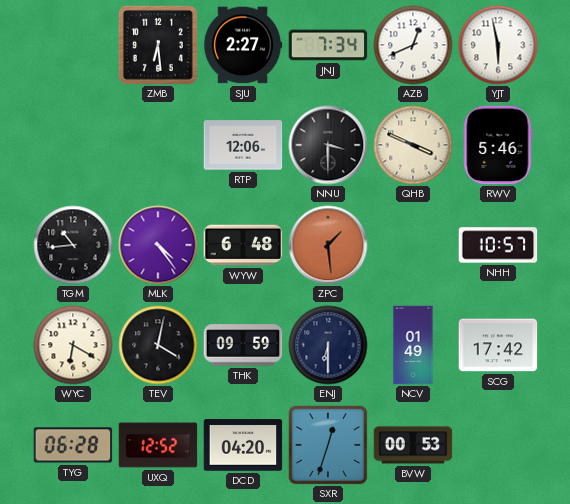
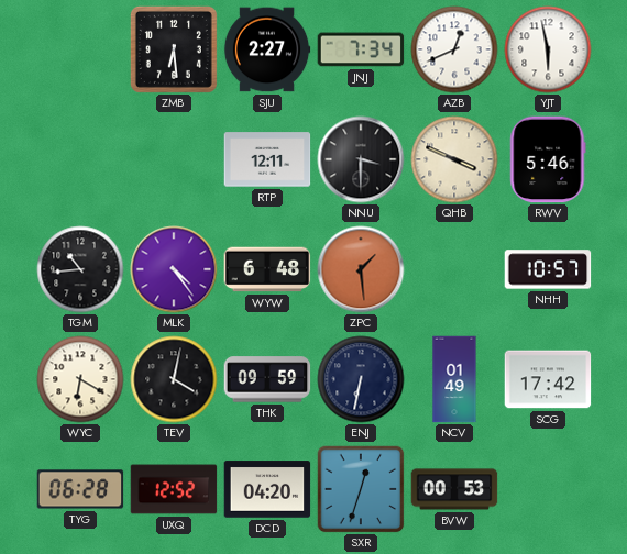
RTP: 12:06 -> 12:11 (267, 159)
ENJ: 6:30 -> 6:32 (361, 379)
